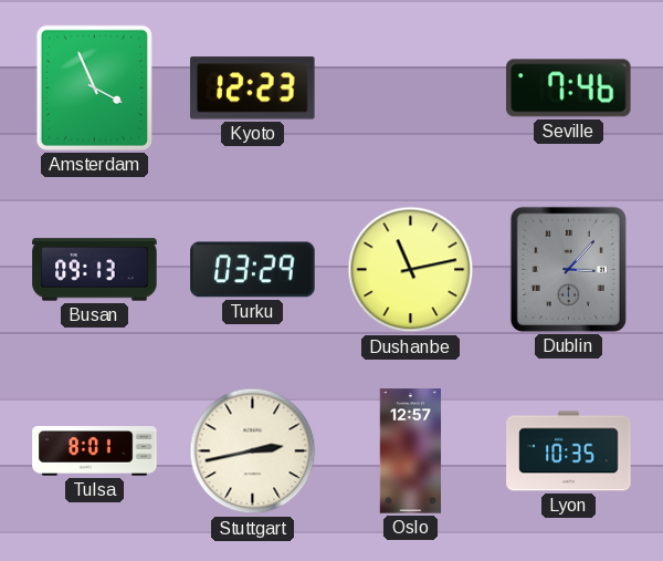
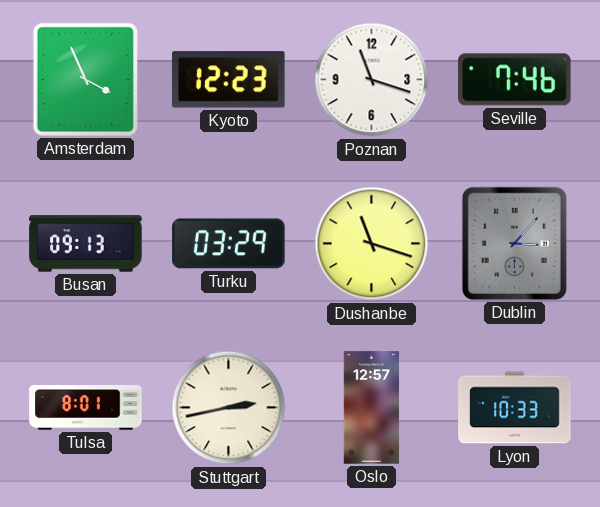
Poznan: none -> 11:18 (372, 80)
Dushanbe: 11:13 -> 11:18 (372, 244)
Lyon: 10:35 -> 10:33 (515, 408)
